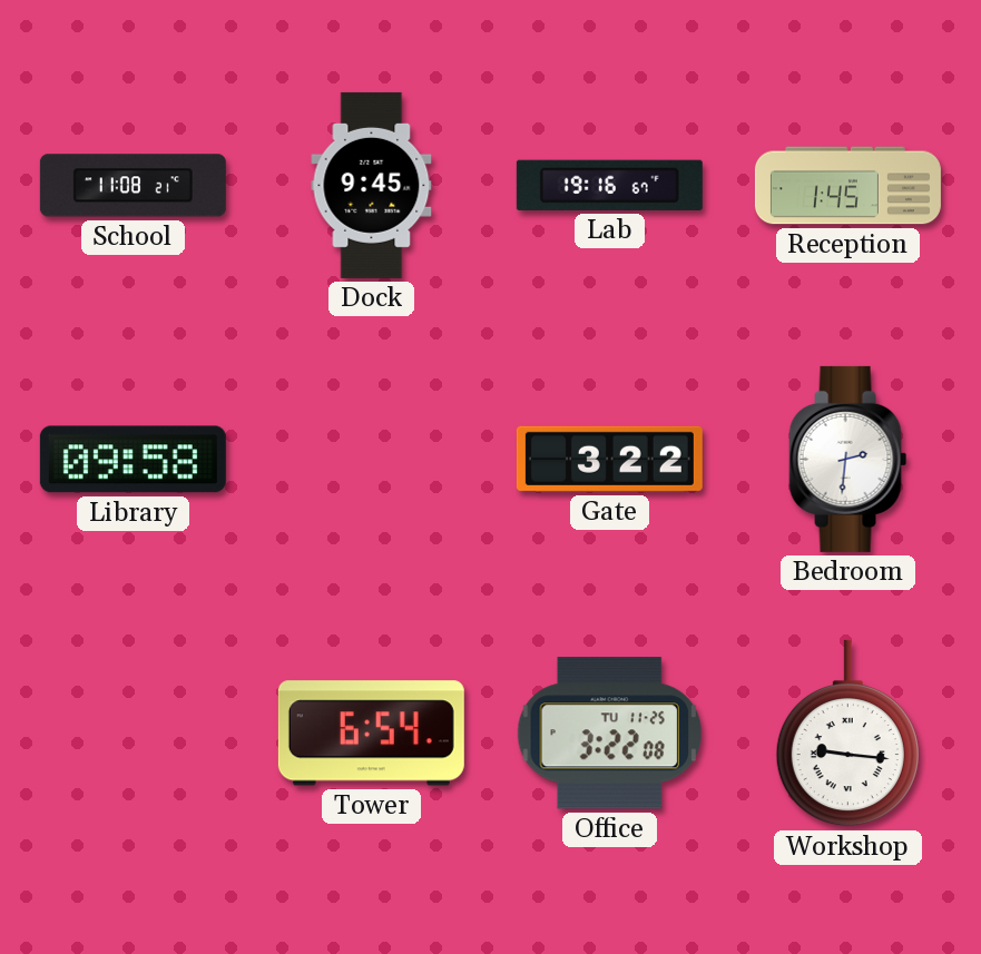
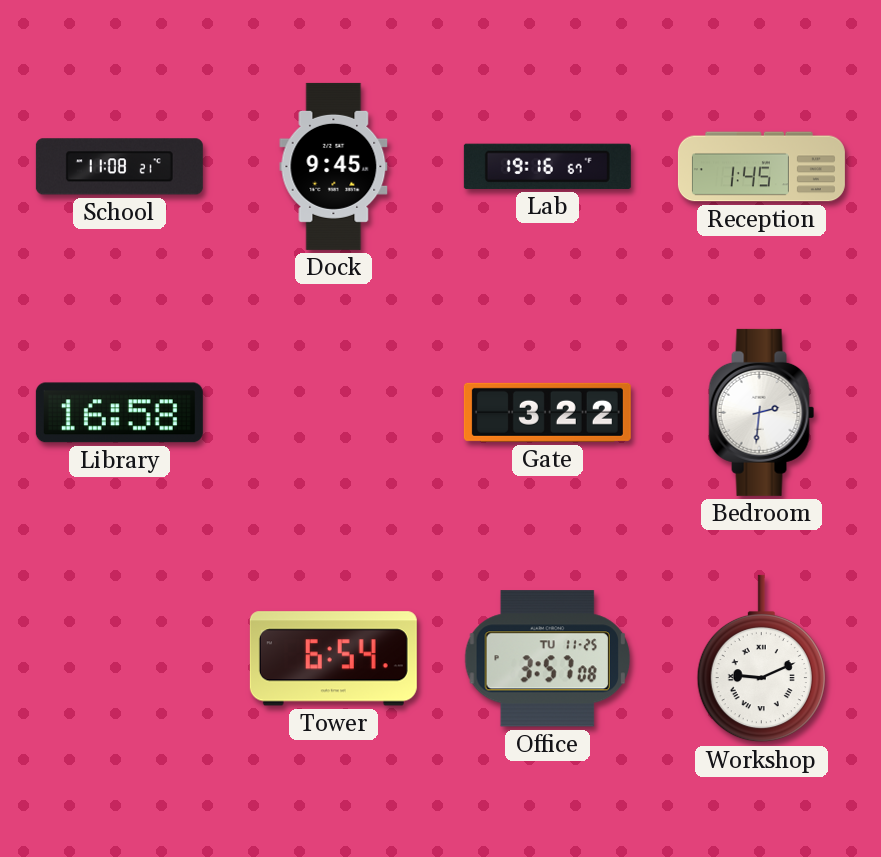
Library: 09:58 -> 16:58 (119, 413)
Office: 3:22 -> 3:57 (548, 659)
Workshop: 9:16 -> 9:11 (761, 659)
